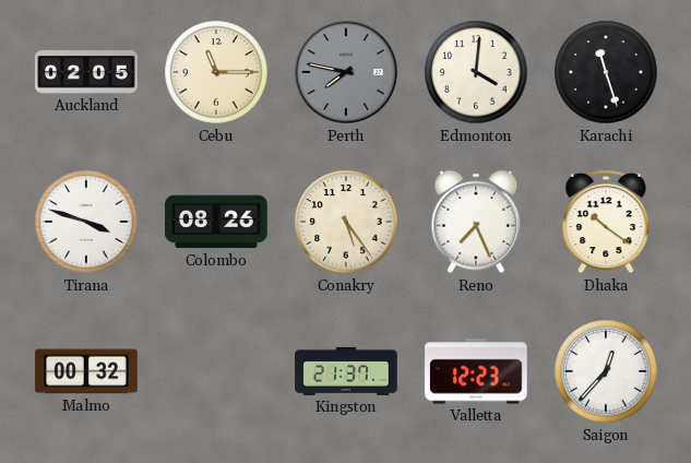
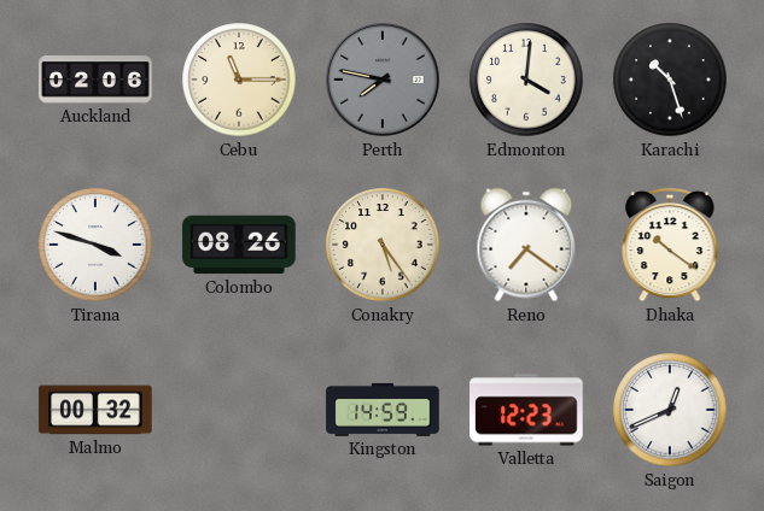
Auckland: 02:05 -> 02:06 (95, 80)
Karachi: 11:27 -> 10:27 (670, 80)
Reno: 7:26 -> 7:21 (526, 245)
Kingston: 21:37 -> 14:59 (383, 410)
Saigon: 12:37 -> 12:41 (670, 410)
